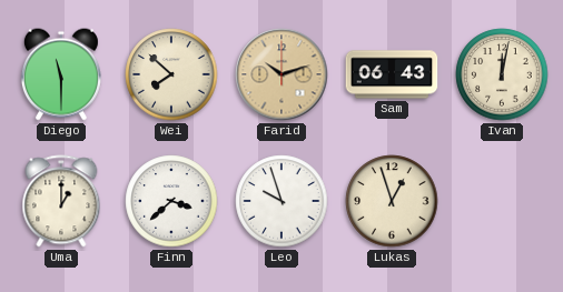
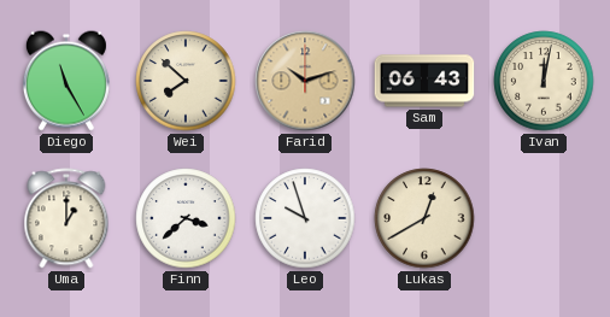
Diego: 11:30 -> 11:25 (66, 81)
Lukas: 12:57 -> 12:40 (424, 218)
